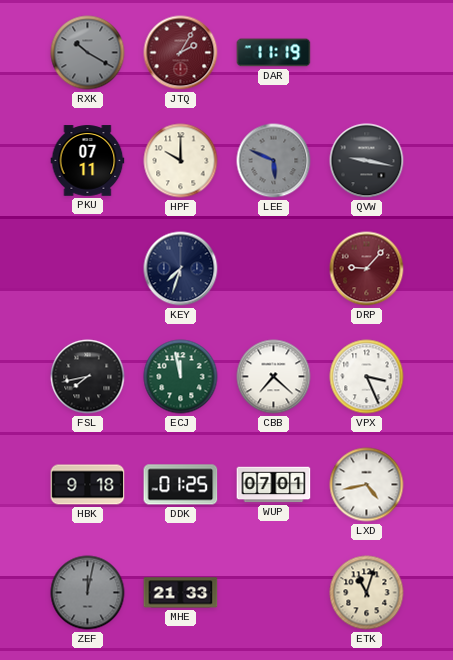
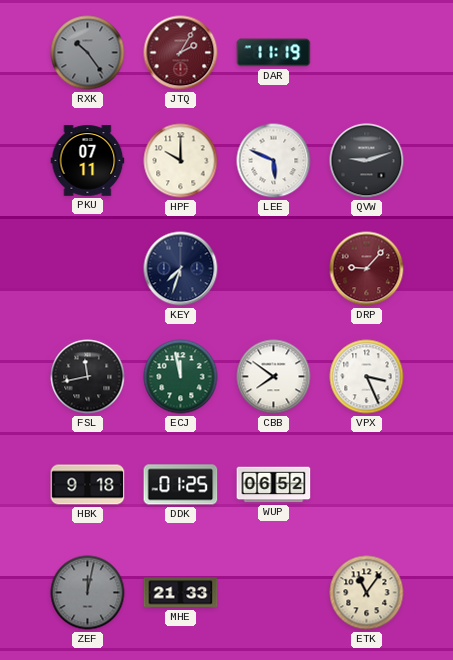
RXK: 10:20 -> 10:24 (88, 53)
LEE dial: grey -> white (274, 161)
QVW: 9:17 -> 9:12 (367, 161)
FSL: 7:43 -> 11:43 (88, 377)
CBB: 7:22 -> 7:51 (274, 377)
WUP: 07:01 -> 06:52 (274, 485)
LXD: 4:43 -> none (367, 485)
ETK: 11:03 -> 11:06 (367, 593)
